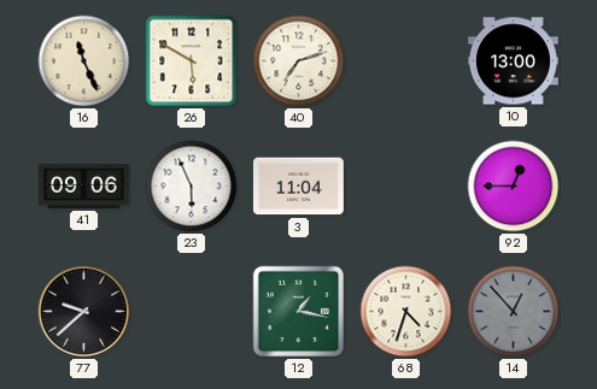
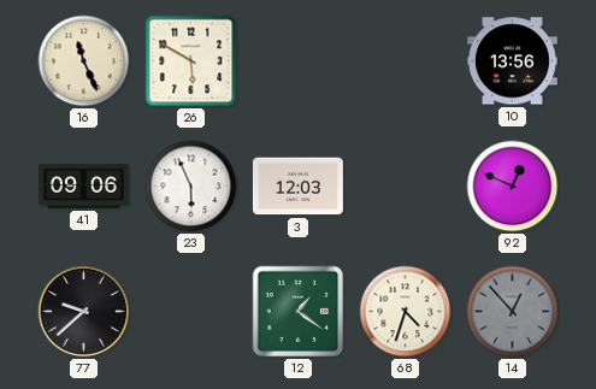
40: 7:12 -> none (299, 61)
10: 13:00 -> 13:56 (513, 61)
3: 11:04 -> 12:03 (297, 187)
92: 12:45 -> 12:49 (513, 187)
12: 1:17 -> 1:21 (299, 312)
